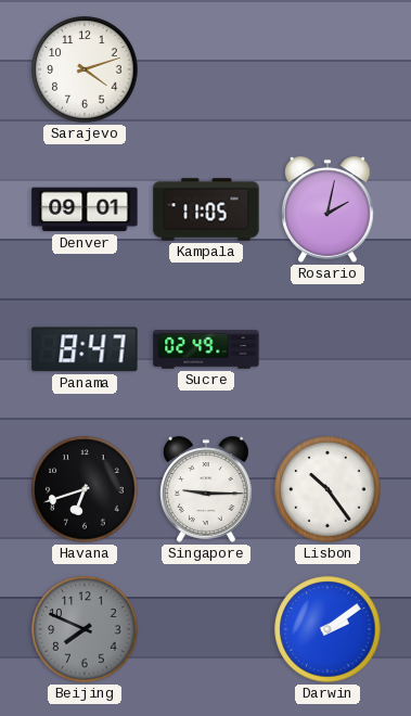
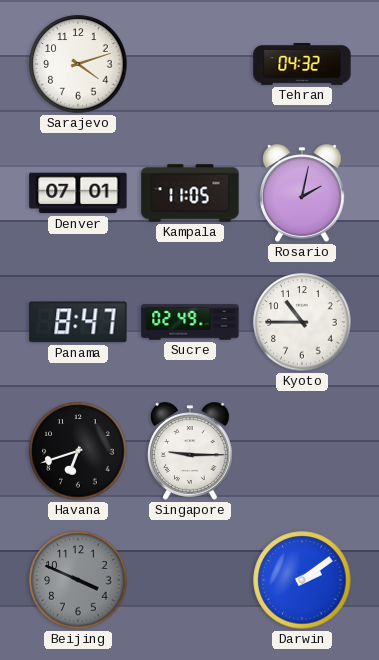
Tehran: none -> 04:32 (302, 64)
Denver: 09:01 -> 07:01 (78, 193)
Kyoto: none -> 10:45 (302, 322)
Lisbon: 10:24 -> none (327, 489)
Beijing: 7:49 -> 3:49 (78, 580)
